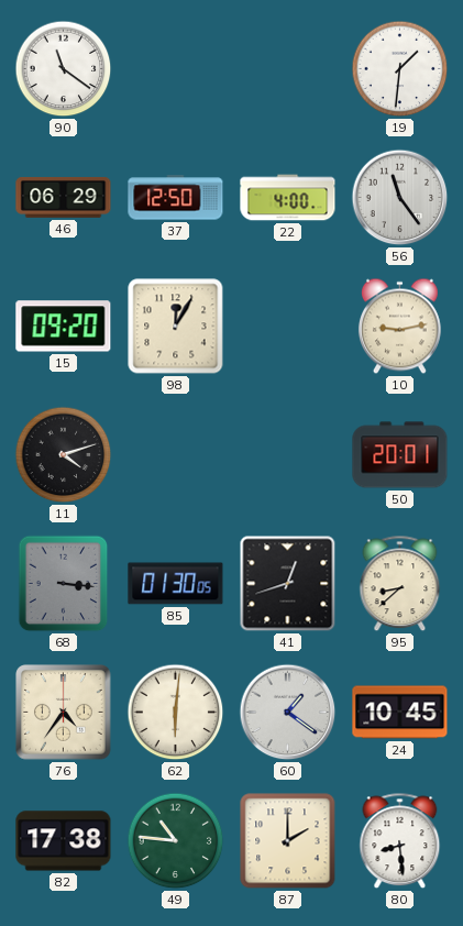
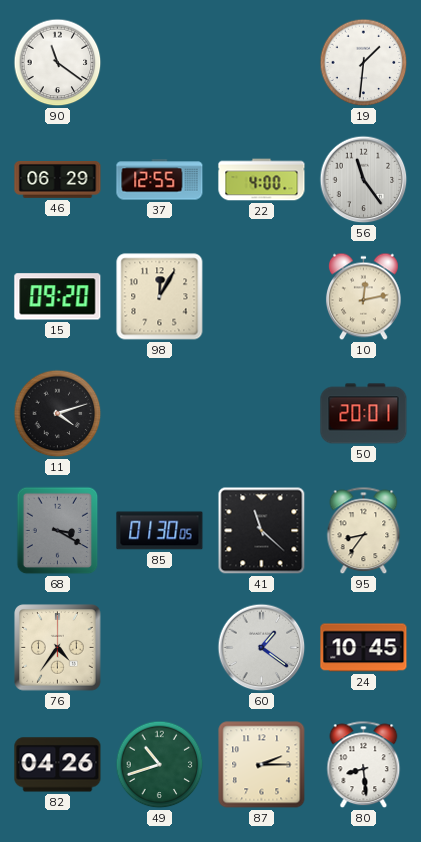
37: 12:50 -> 12:55 (160, 180)
10: 9:13 -> 12:13 (363, 297)
68: 3:16 -> 3:20 (58, 531)
41: 12:42 -> 11:22 (262, 531)
95: 8:38 -> 8:36 (364, 531)
62: 6:01 -> none (176, 713)
82: 17:38 -> 04:26 (58, 765)
49: 10:46 -> 10:42 (160, 765)
87: 2:00 -> 2:15 (262, 765)
